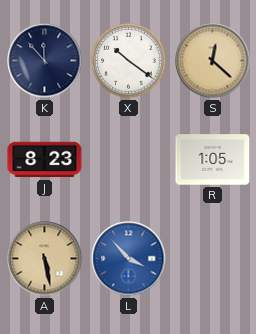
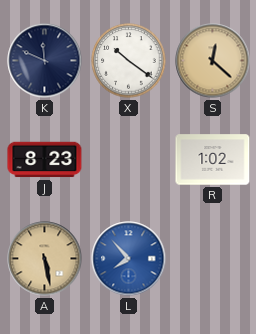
K: 11:53 -> 11:49 (45, 61)
R: 1:05 -> 1:02 (213, 160)
L: 3:53 -> 7:53 (129, 259)
